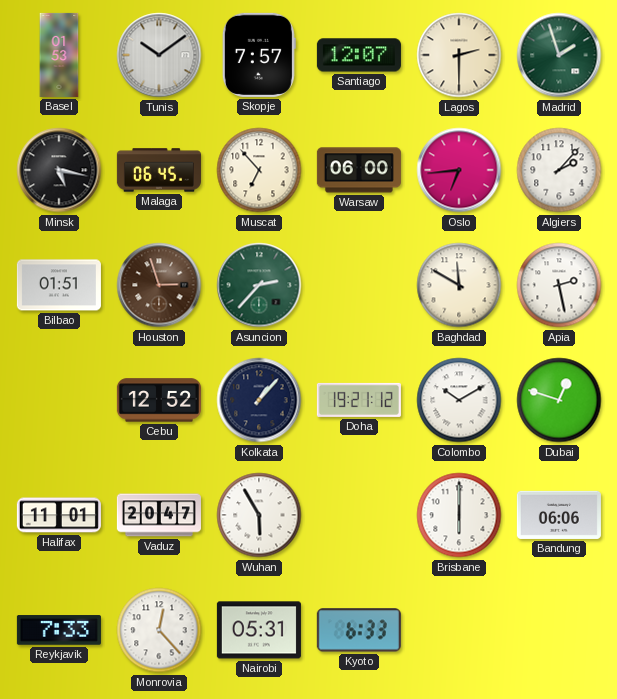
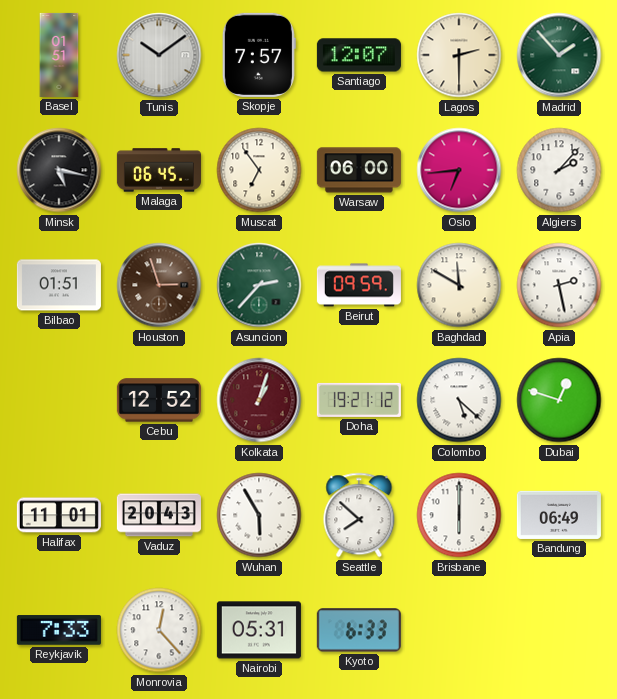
Basel: 01:53 -> 01:51 (59, 55)
Madrid: 1:57 -> 1:53 (559, 55)
Muscat: 6:53 -> 6:54 (259, 170)
Beirut: none -> 09:59 (359, 285)
Kolkata: 1:07 -> 1:03 (259, 400)
Kolkata dial: navy -> burgundy (259, 400)
Colombo: 10:10 -> 5:22 (459, 400)
Vaduz: 20:47 -> 20:43 (159, 515)
Seattle: none -> 7:52 (359, 515)
Bandung: 06:06 -> 06:49 (559, 515)
